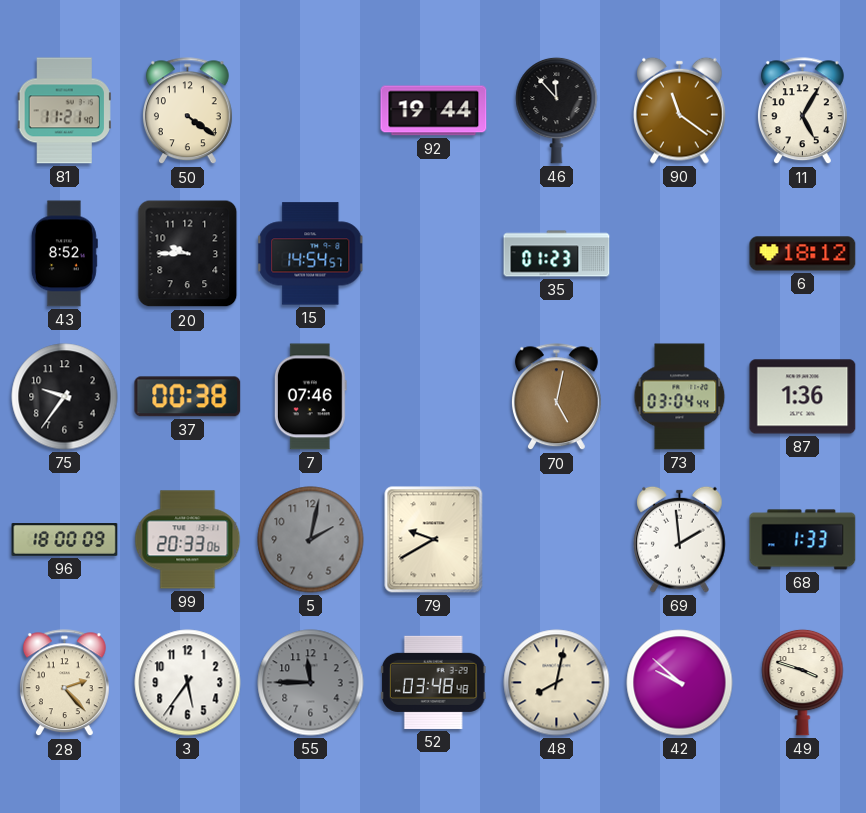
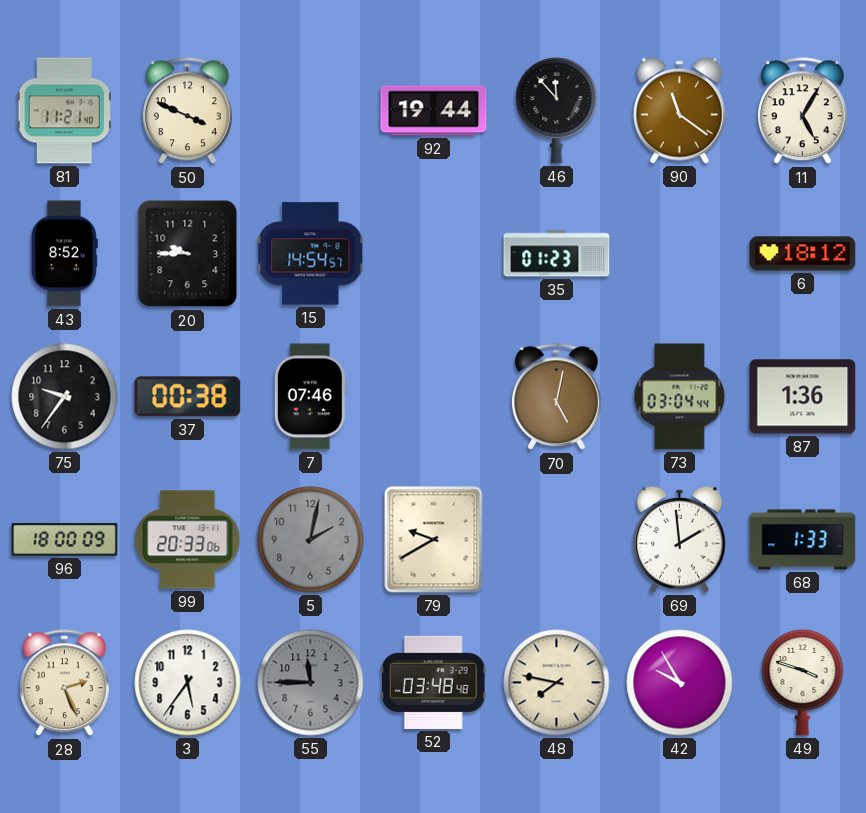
50: 4:21 -> 3:49 (187, 111)
28: 2:23 -> 2:26 (64, 683)
48: 8:02 -> 7:47 (557, 683)
42: 9:52 -> 9:55 (680, 683)
